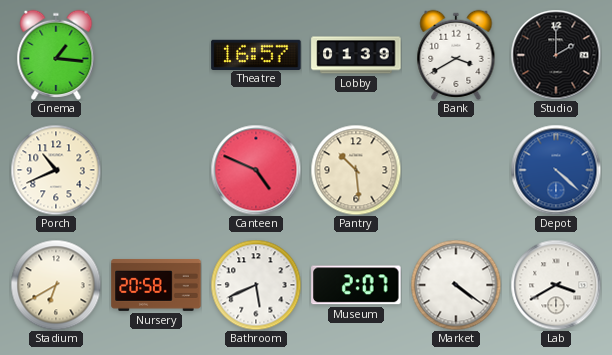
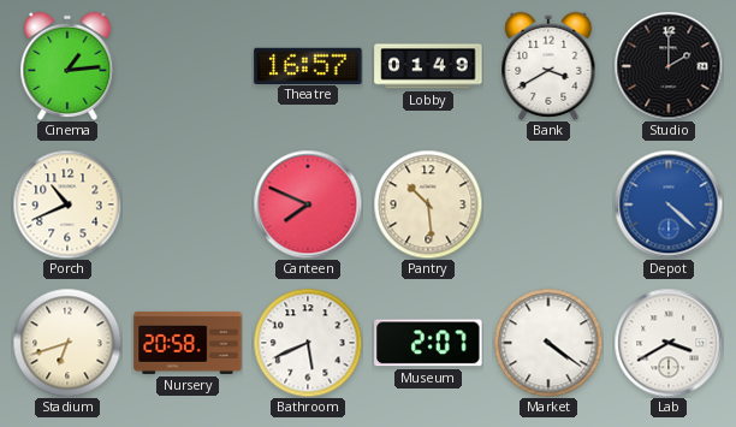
Cinema: 1:16 -> 1:14 (67, 66)
Lobby: 01:39 -> 01:49 (428, 66)
Canteen: 4:49 -> 7:49 (308, 204)
Stadium: 6:40 -> 6:42 (67, 343)
